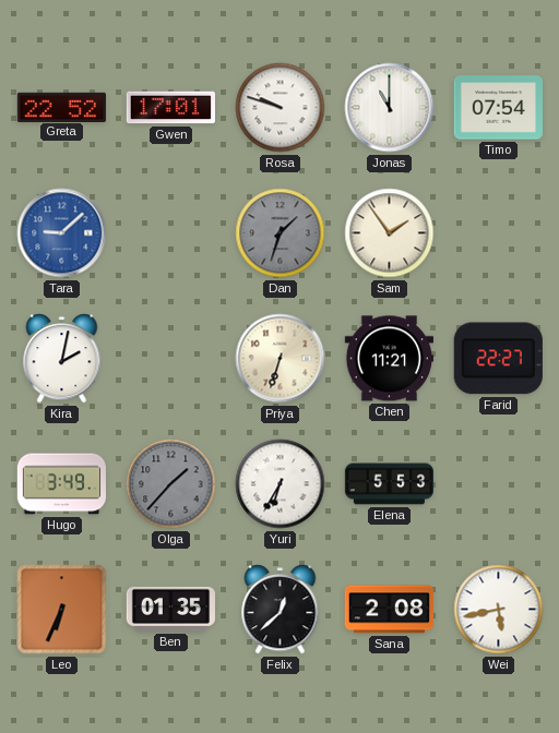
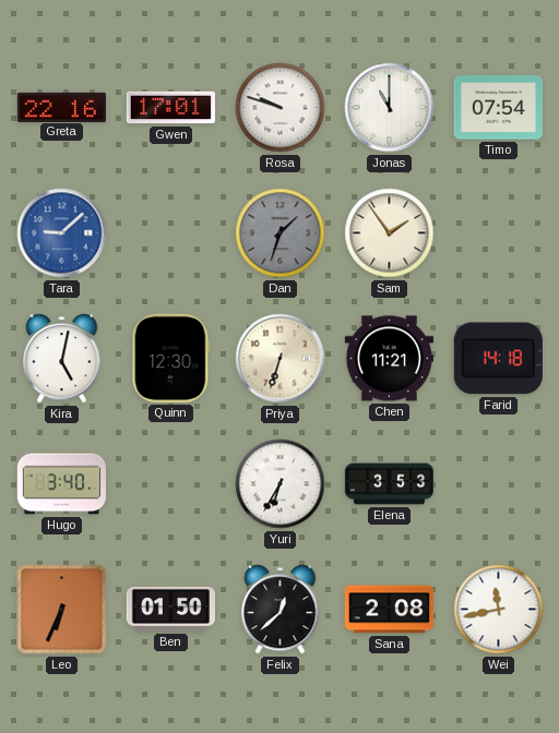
Greta: 22:52 -> 22:16 (61, 107)
Kira: 2:02 -> 5:02 (62, 359)
Quinn: none -> 12:30 (171, 358)
Farid: 22:27 -> 14:18 (498, 359)
Hugo: 3:49 -> 3:40 (62, 484)
Olga: 1:37 -> none (171, 484)
Elena: 5:53 -> 3:53 (390, 484)
Ben: 01:35 -> 01:50 (170, 609)
Wei: 5:43 -> 11:43 (499, 610)
